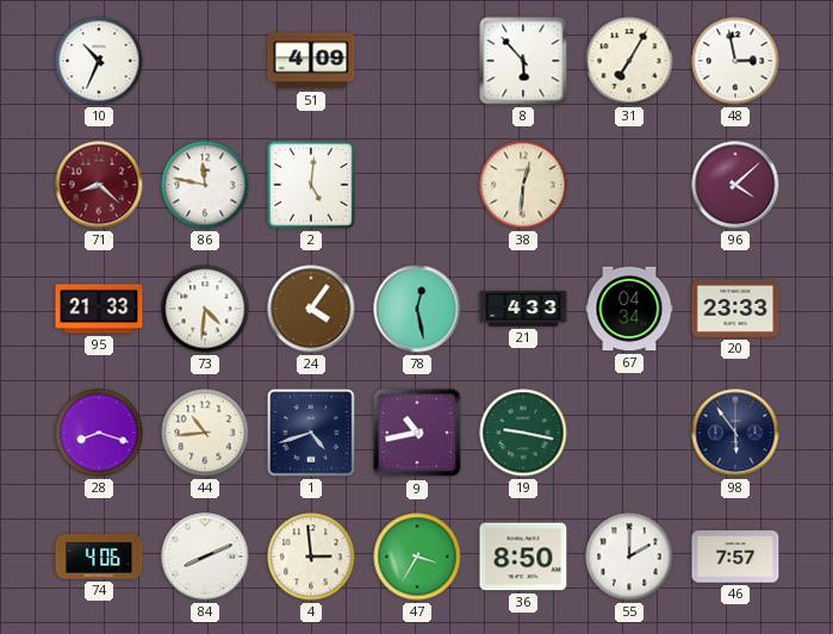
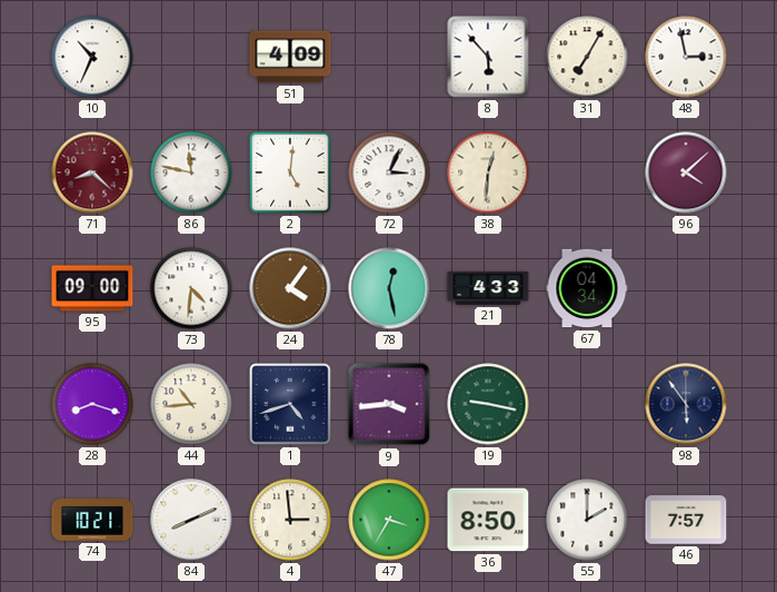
72: none -> 3:04 (389, 172)
95: 21:33 -> 09:00 (92, 288)
20: 23:33 -> none (735, 309)
9: 10:43 -> 3:44 (389, 404)
74: 4:06 -> 10:21 (92, 520)
